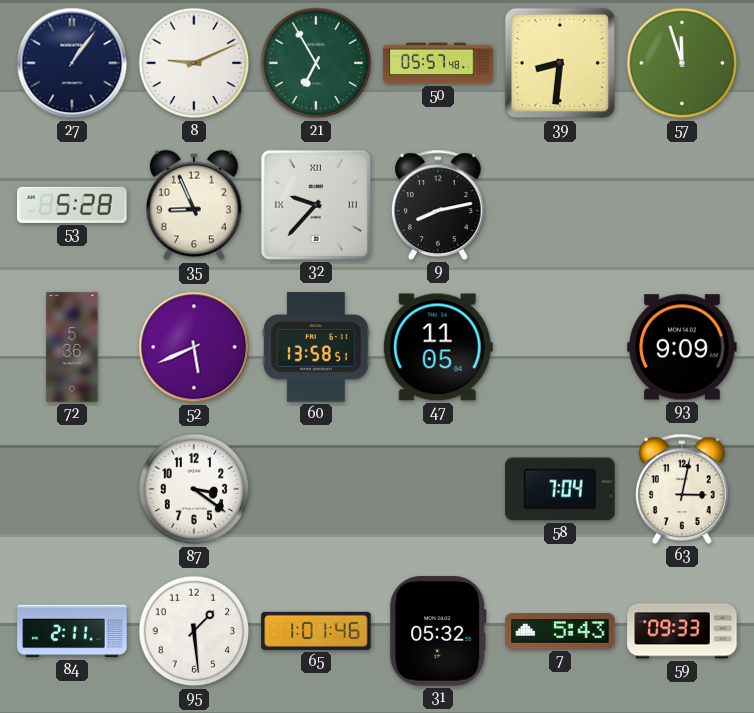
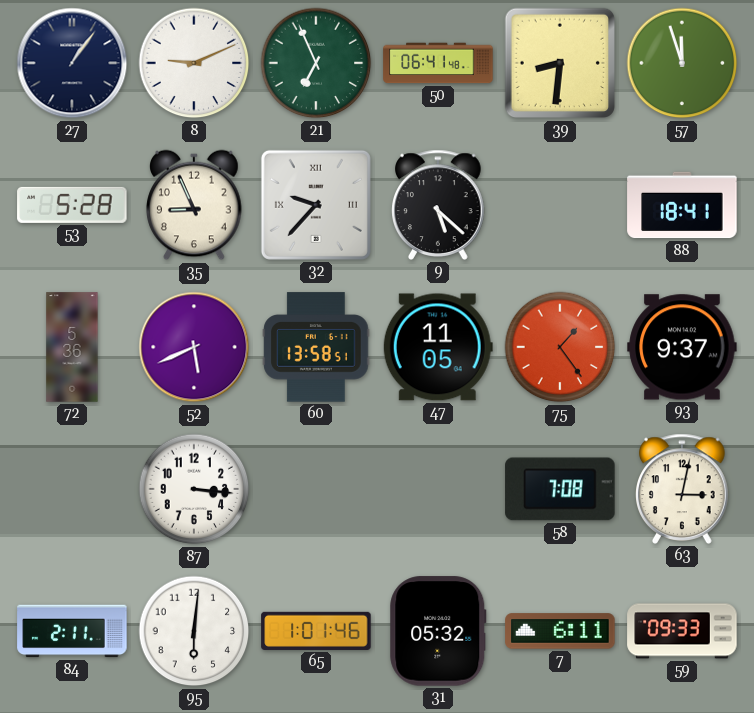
21: 6:55 -> 6:56 (316, 63)
50: 05:57 -> 06:41 (438, 63)
9: 8:13 -> 5:22 (439, 205)
88: none -> 18:41 (682, 205)
75: none -> 1:24 (560, 347)
93: 9:09 -> 9:37 (682, 347)
87: 3:21 -> 3:16 (194, 489)
58: 7:04 -> 7:08 (560, 489)
95: 1:29 -> 6:01 (194, 631)
7: 5:43 -> 6:11 (560, 631)
